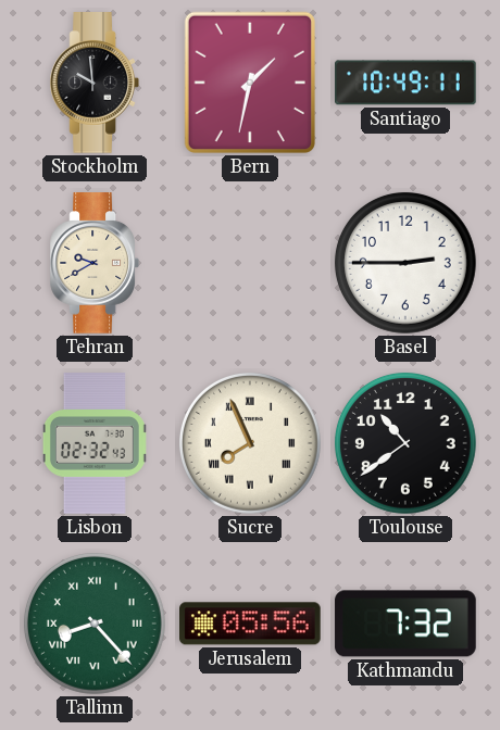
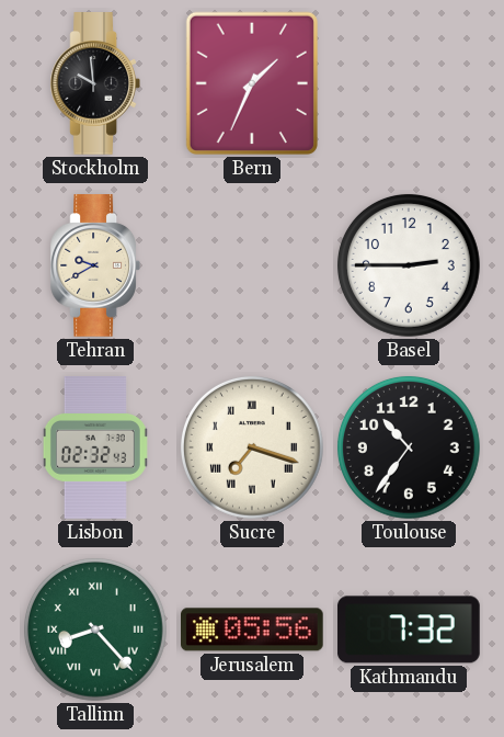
Bern: 1:32 -> 1:34 (252, 83)
Santiago: 10:49 -> none (405, 83)
Sucre: 7:56 -> 7:18 (252, 447)
Toulouse: 10:39 -> 10:36 (409, 447)
